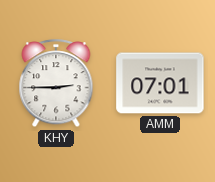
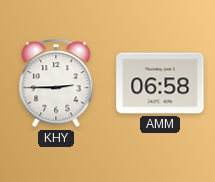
AMM: 07:01 -> 06:58 (160, 83)
